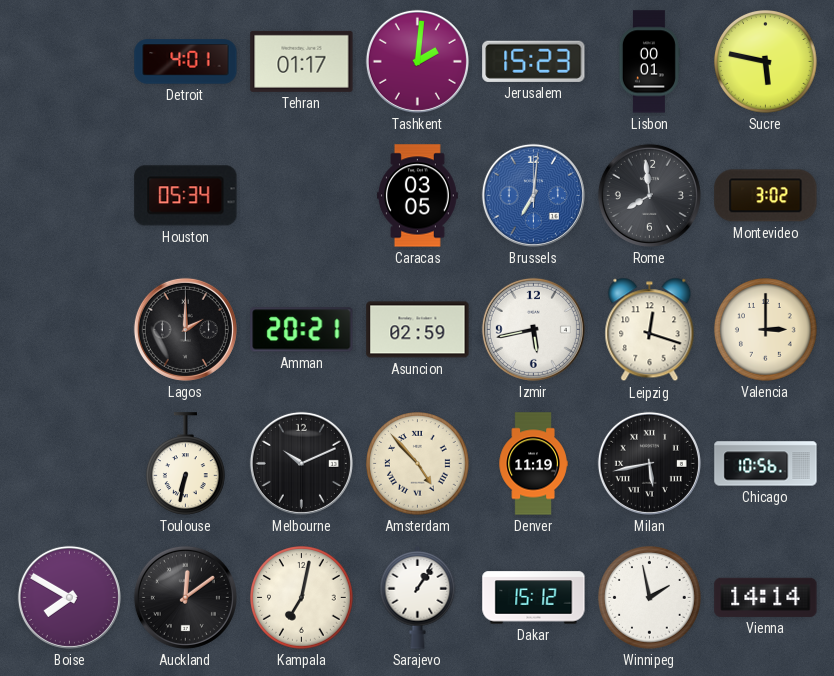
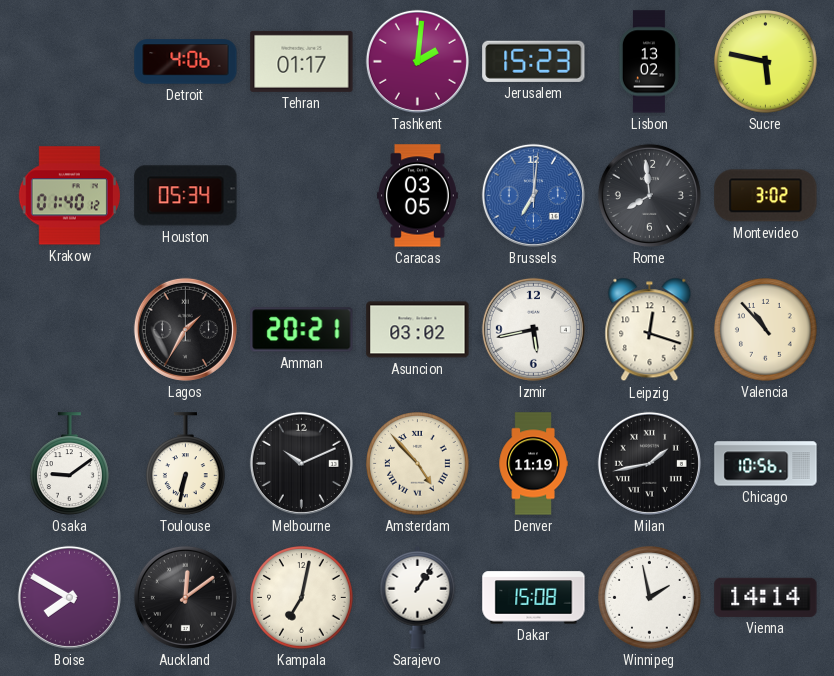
Detroit: 4:01 -> 4:06 (186, 62)
Lisbon: 00:01 -> 13:02 (649, 62)
Krakow: none -> 01:40 (69, 196)
Lagos: 2:00 -> 1:35 (185, 329)
Asuncion: 02:59 -> 03:02 (418, 330)
Valencia: 3:00 -> 10:53 (766, 330)
Osaka: none -> 9:09 (69, 464)
Milan: 5:43 -> 1:43 (649, 463)
Dakar: 15:12 -> 15:08 (534, 598)
